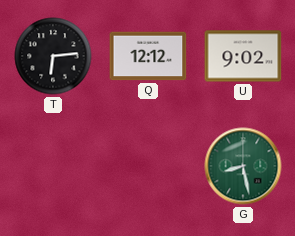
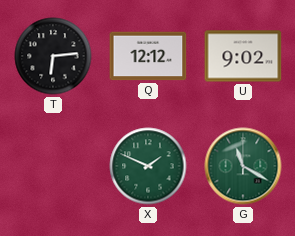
X: none -> 1:49 (148, 166)
G: 8:28 -> 11:20 (243, 166)
